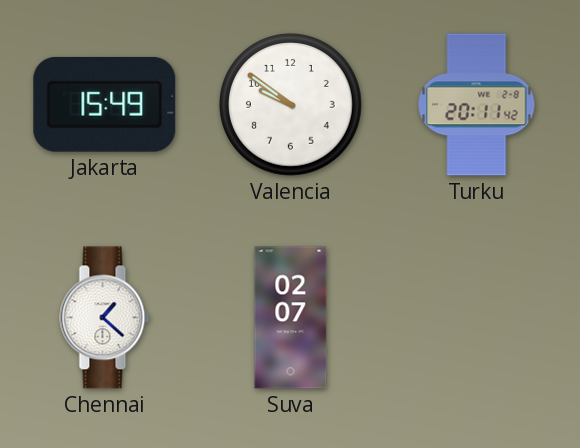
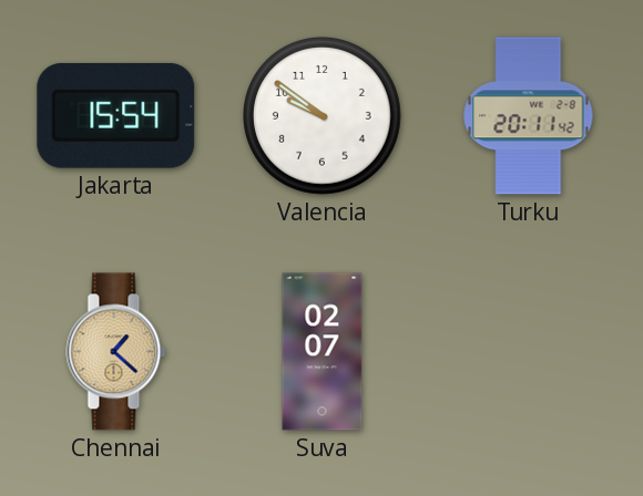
Jakarta: 15:49 -> 15:54 (116, 115)
Chennai dial: white -> champagne (116, 352)
